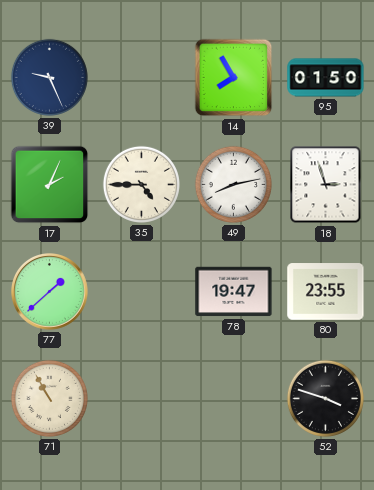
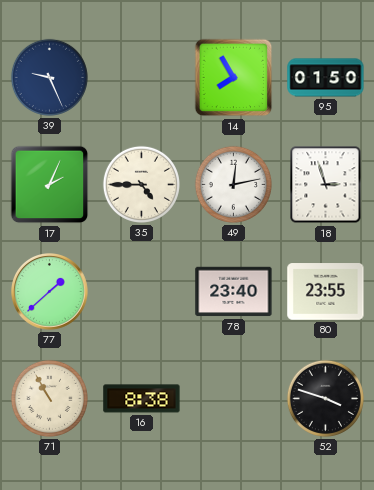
49: 8:13 -> 12:13 (233, 184)
78: 19:47 -> 23:40 (234, 292)
16: none -> 8:38 (142, 399)
